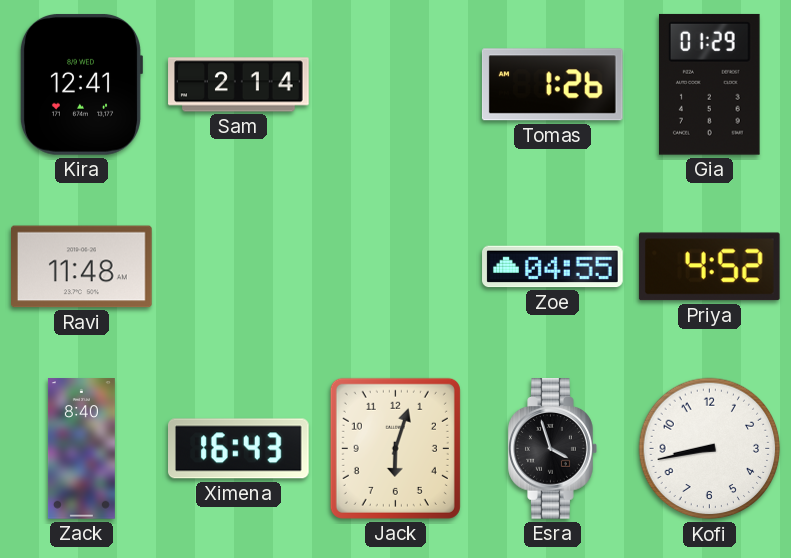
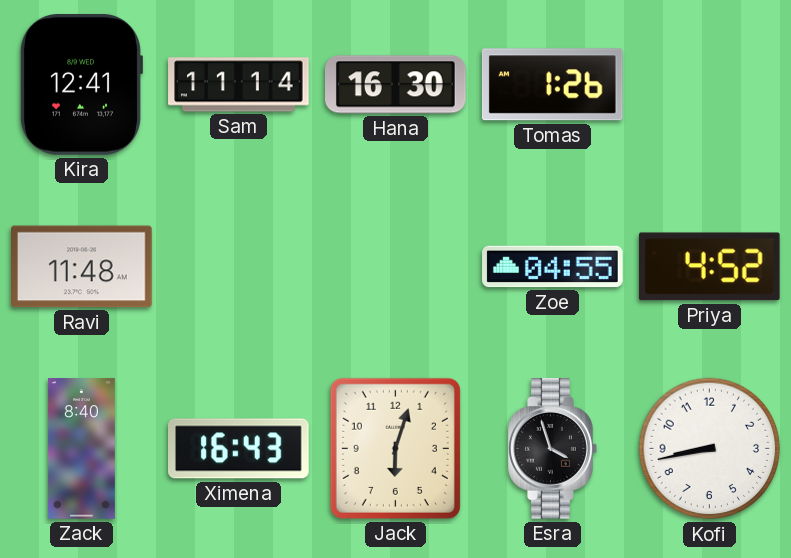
Sam: 2:14 -> 11:14 (239, 85)
Hana: none -> 16:30 (396, 85)
Gia: 01:29 -> none (709, 84)
